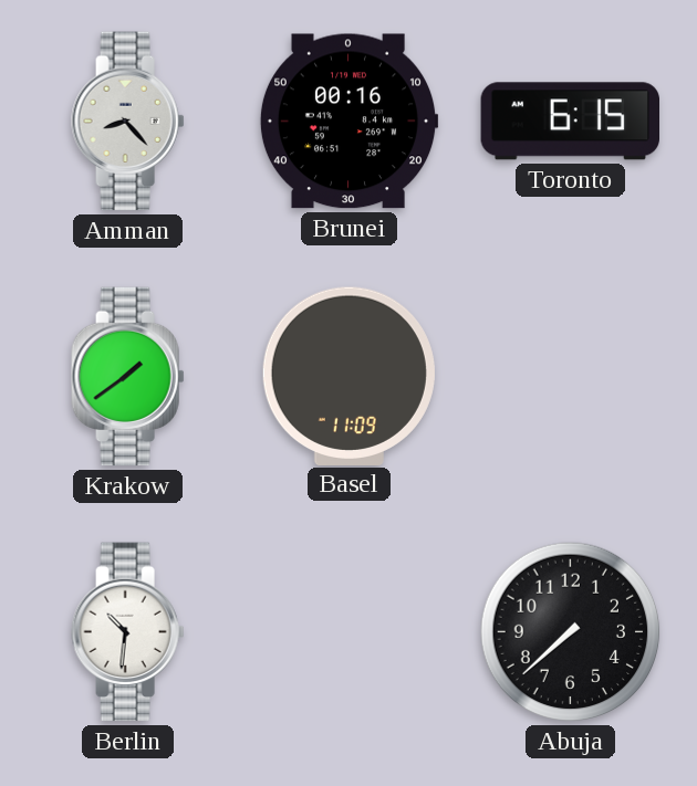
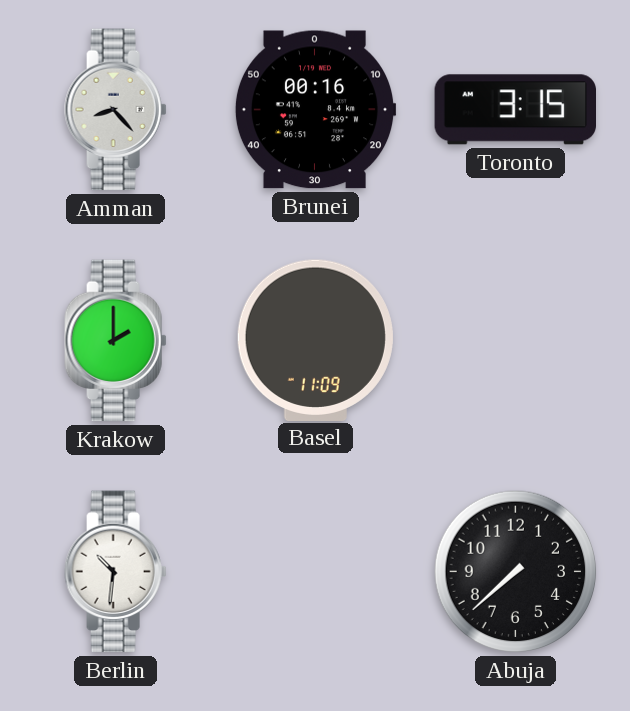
Toronto: 6:15 -> 3:15 (515, 110)
Krakow: 1:39 -> 2:00 (116, 341)
